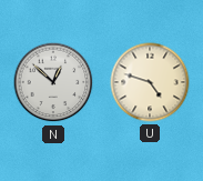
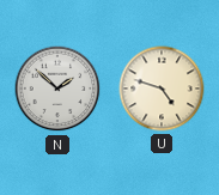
N: 12:52 -> 1:52 (57, 89)
